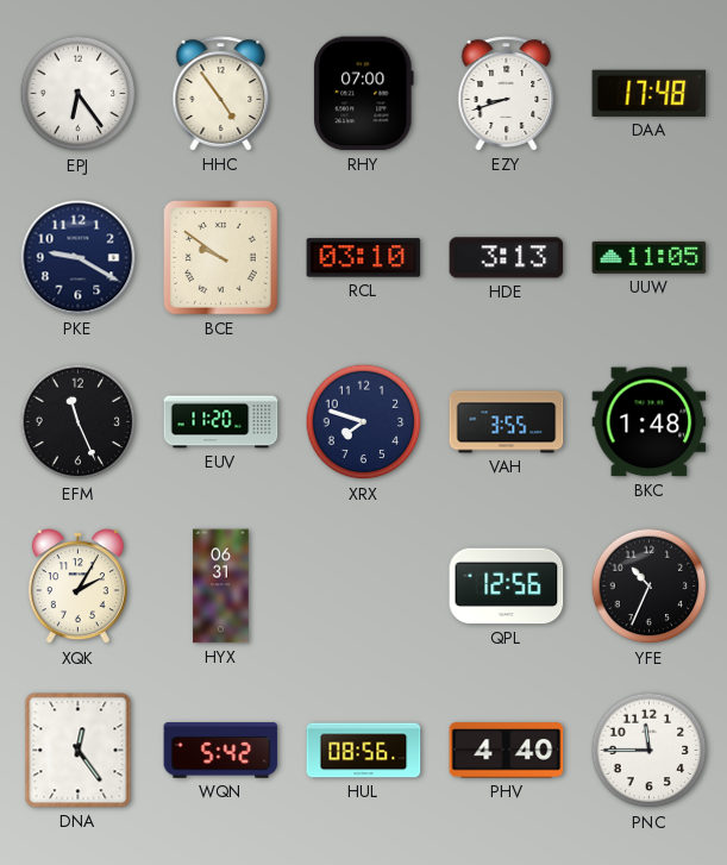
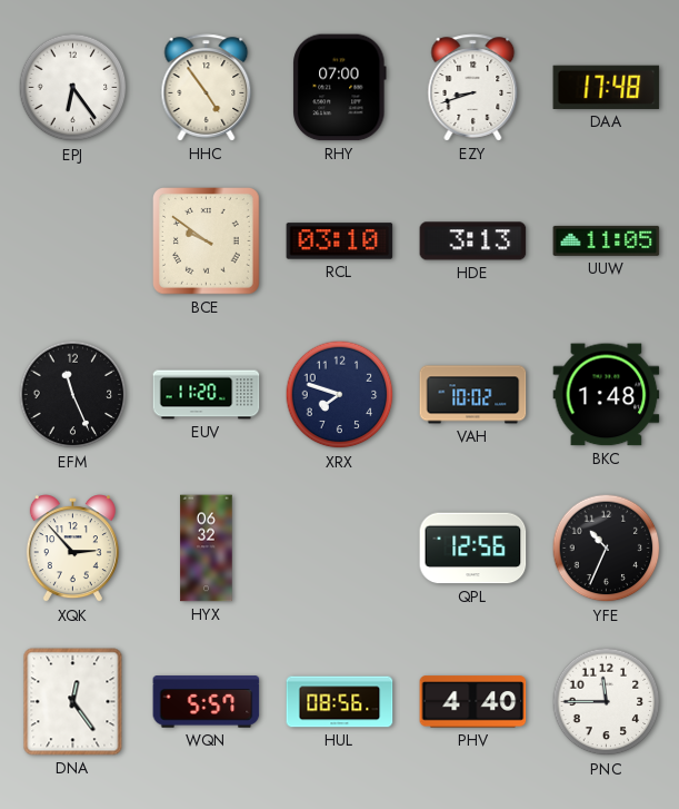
PKE: 9:20 -> none (79, 258)
VAH: 3:55 -> 10:02 (473, 395)
XQK: 2:05 -> 2:53 (72, 549)
HYX: 06:31 -> 06:32 (207, 549)
WQN: 5:42 -> 5:57 (207, 702)
